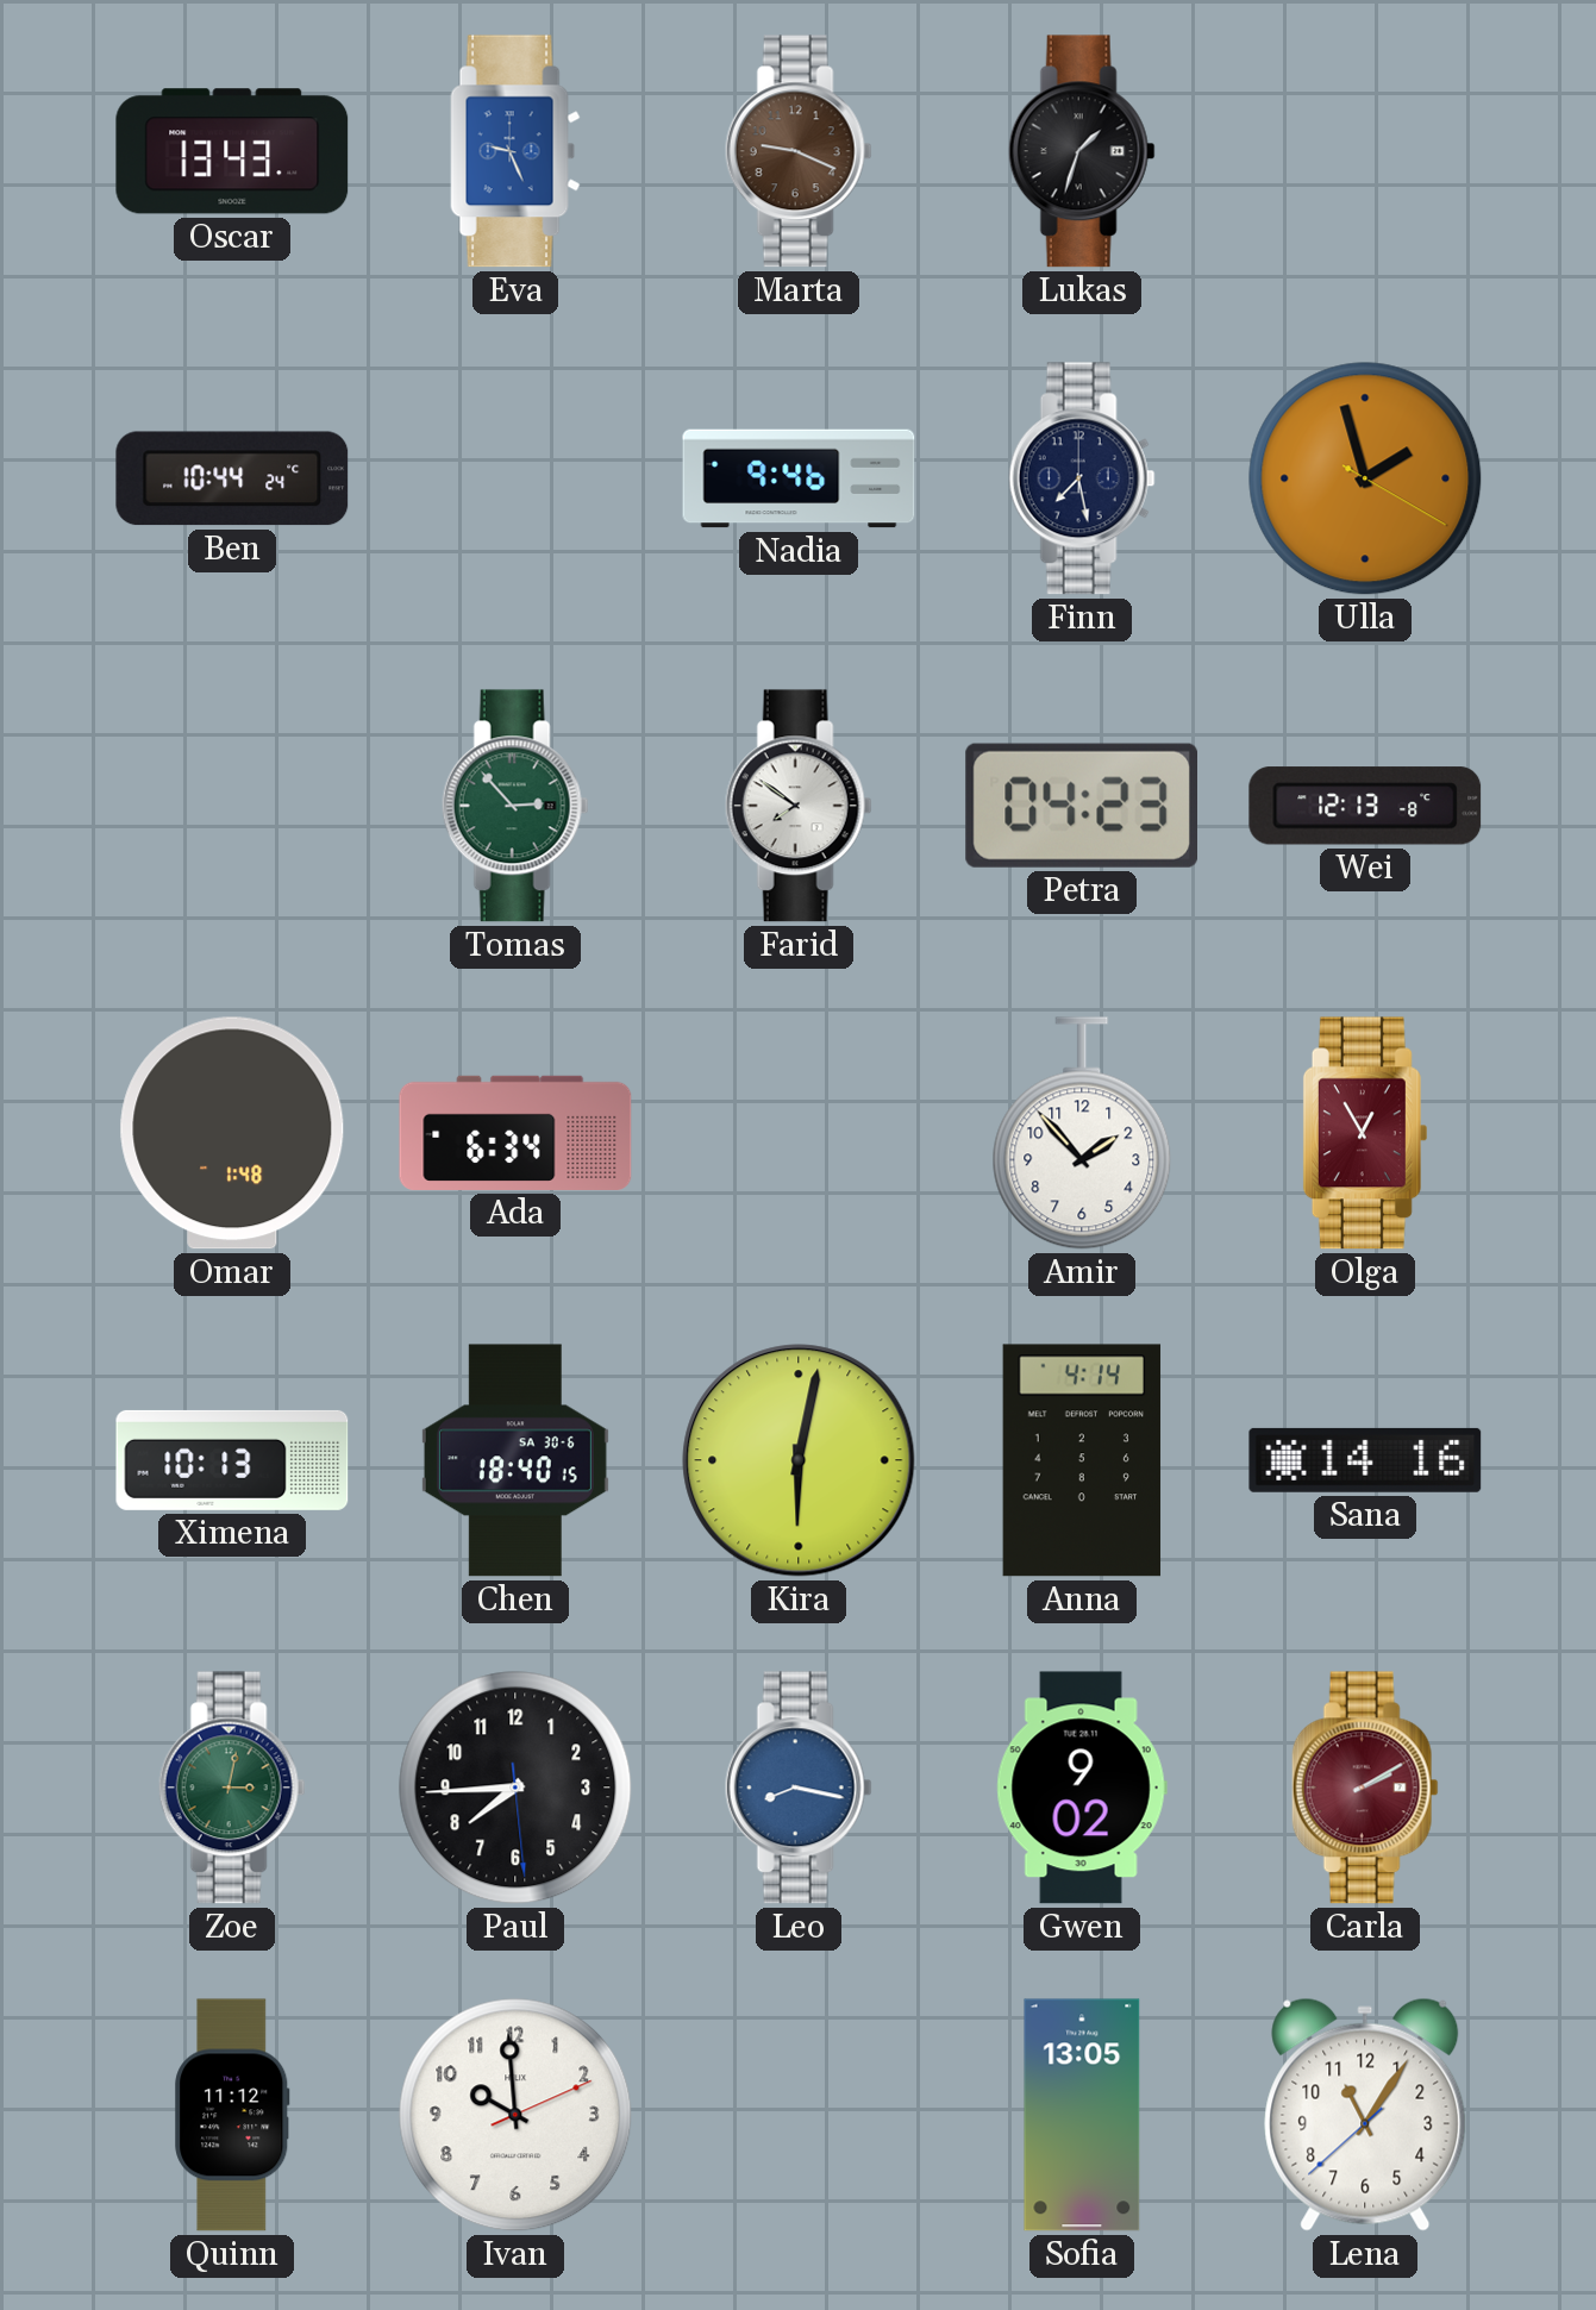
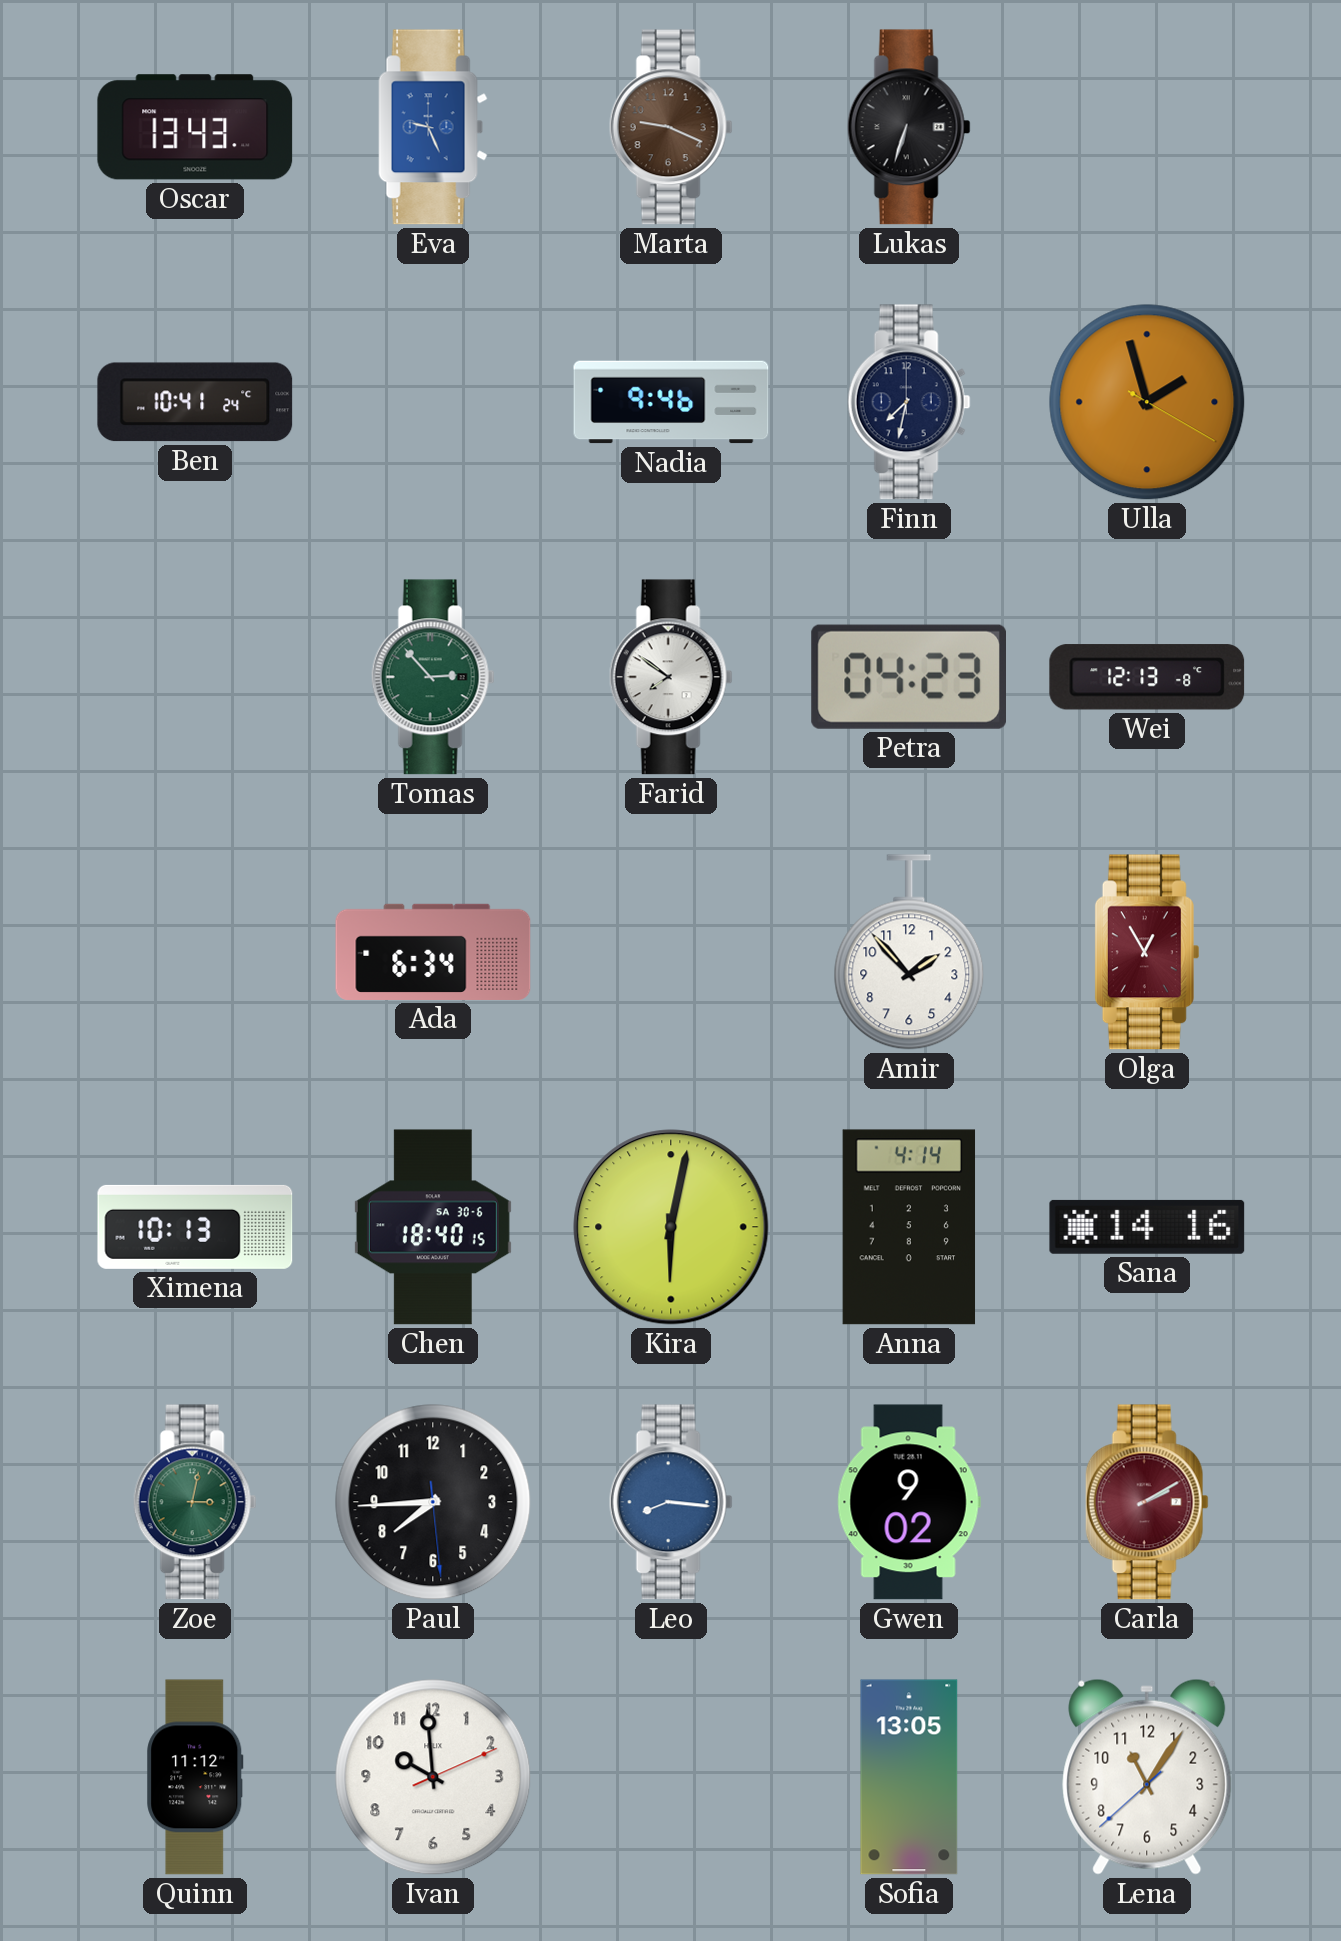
Lukas: 1:33 -> 6:33 (909, 127)
Ben: 10:44 -> 10:41 (195, 402)
Finn: 7:28 -> 7:32 (909, 402)
Omar: 1:48 -> none (232, 1133)
Leo: 8:17 -> 8:16 (671, 1502)
